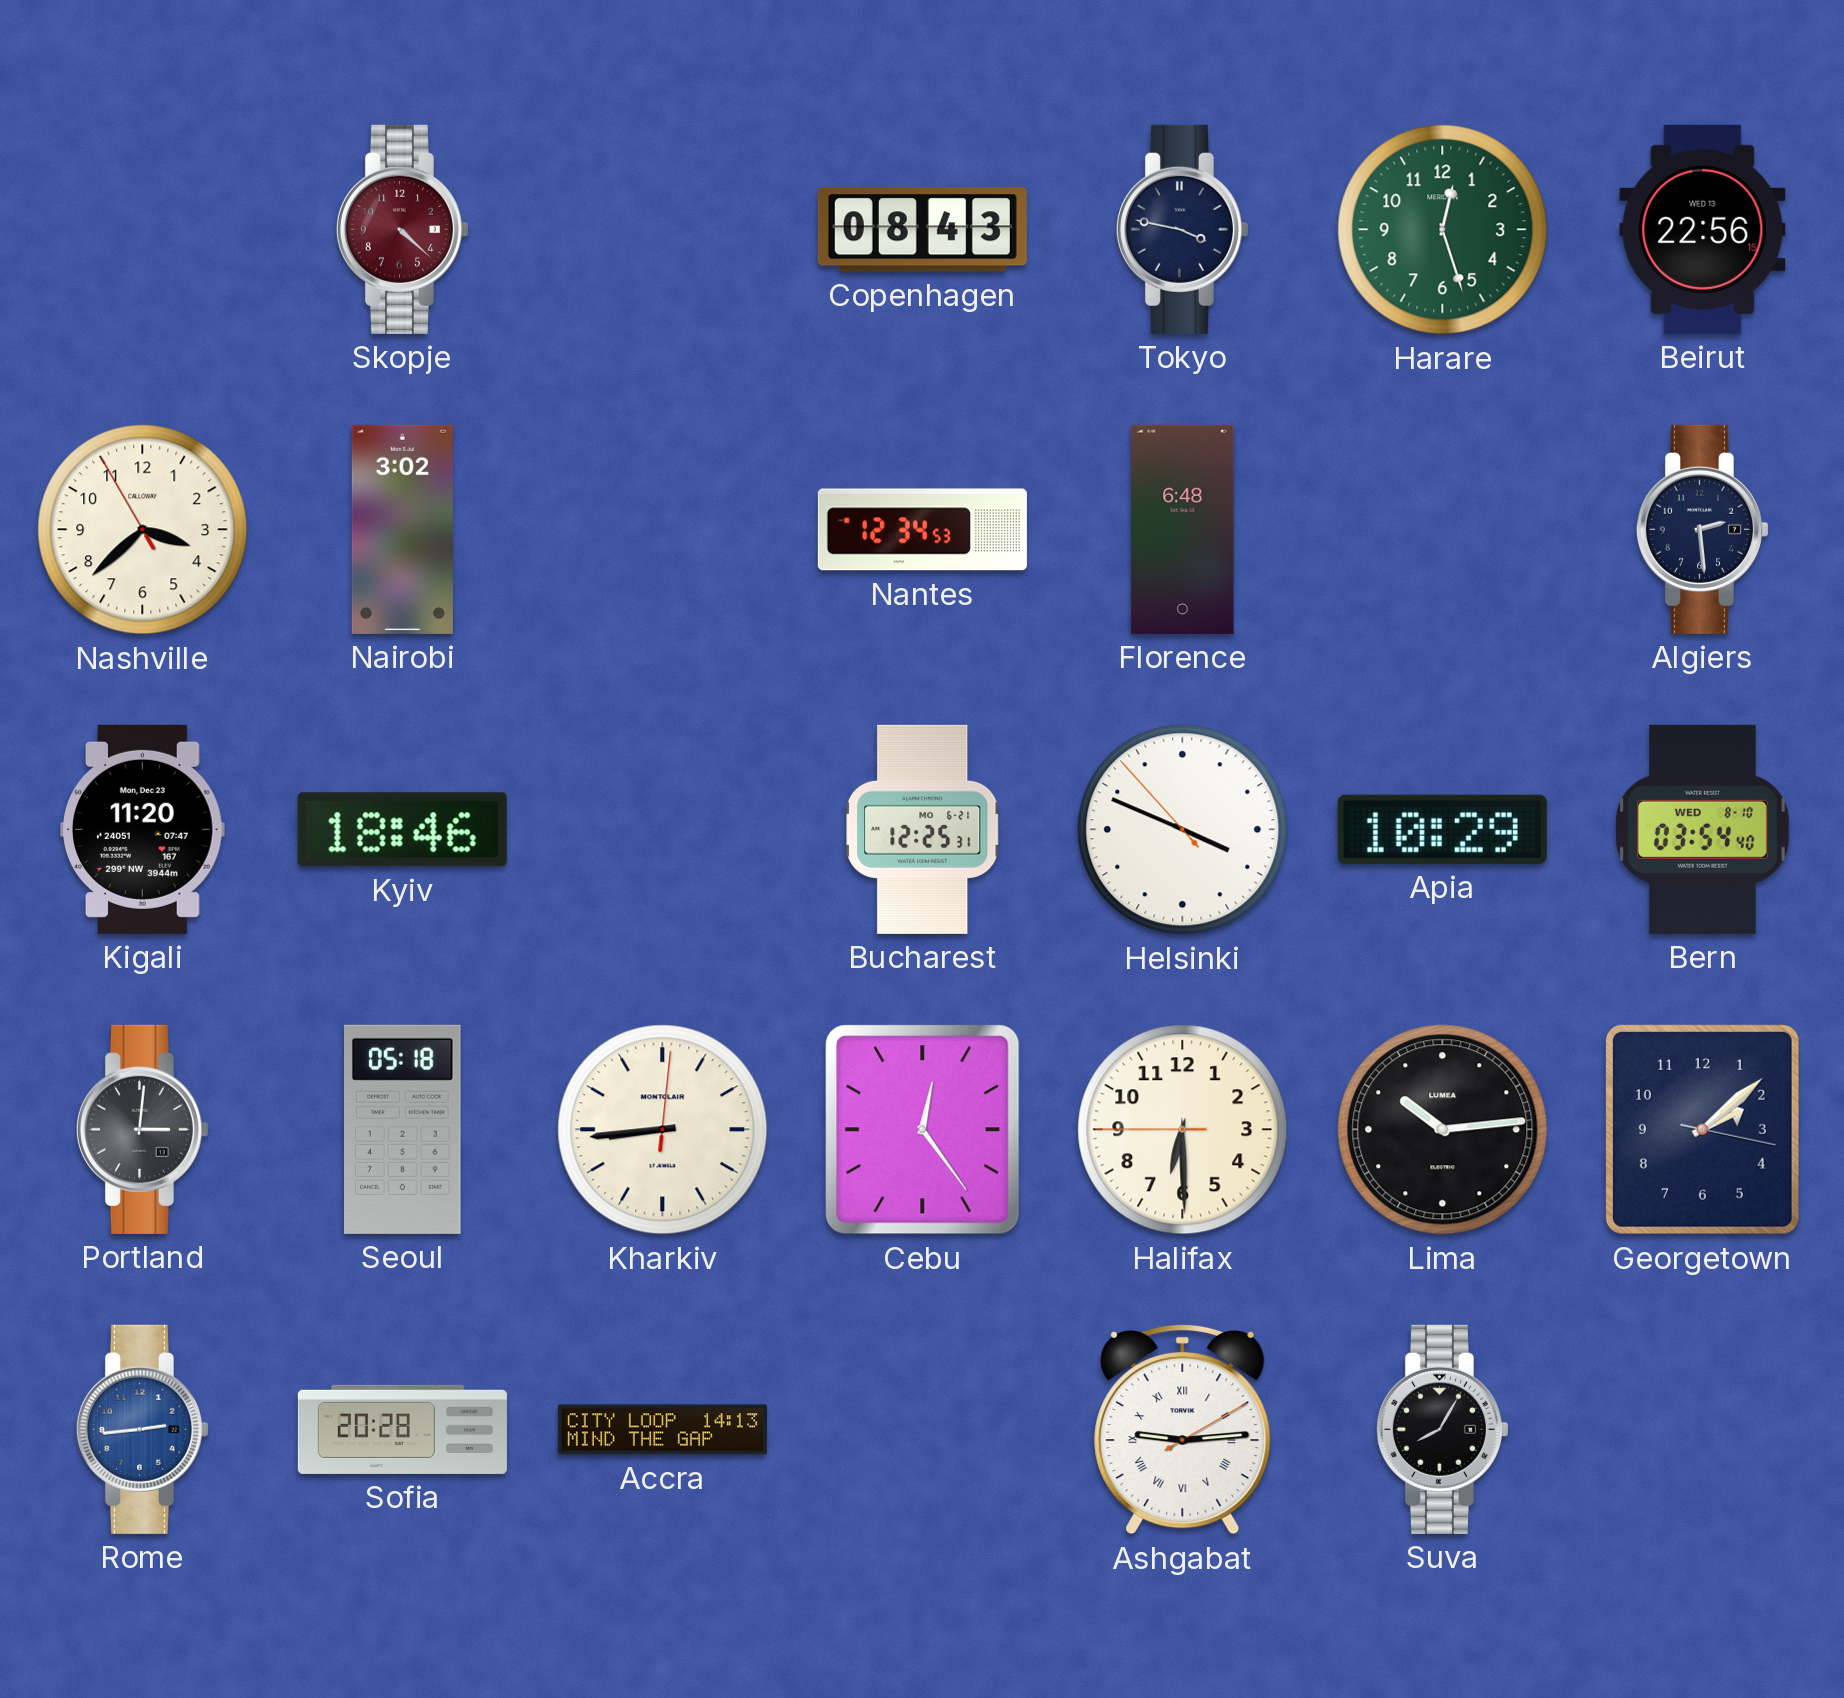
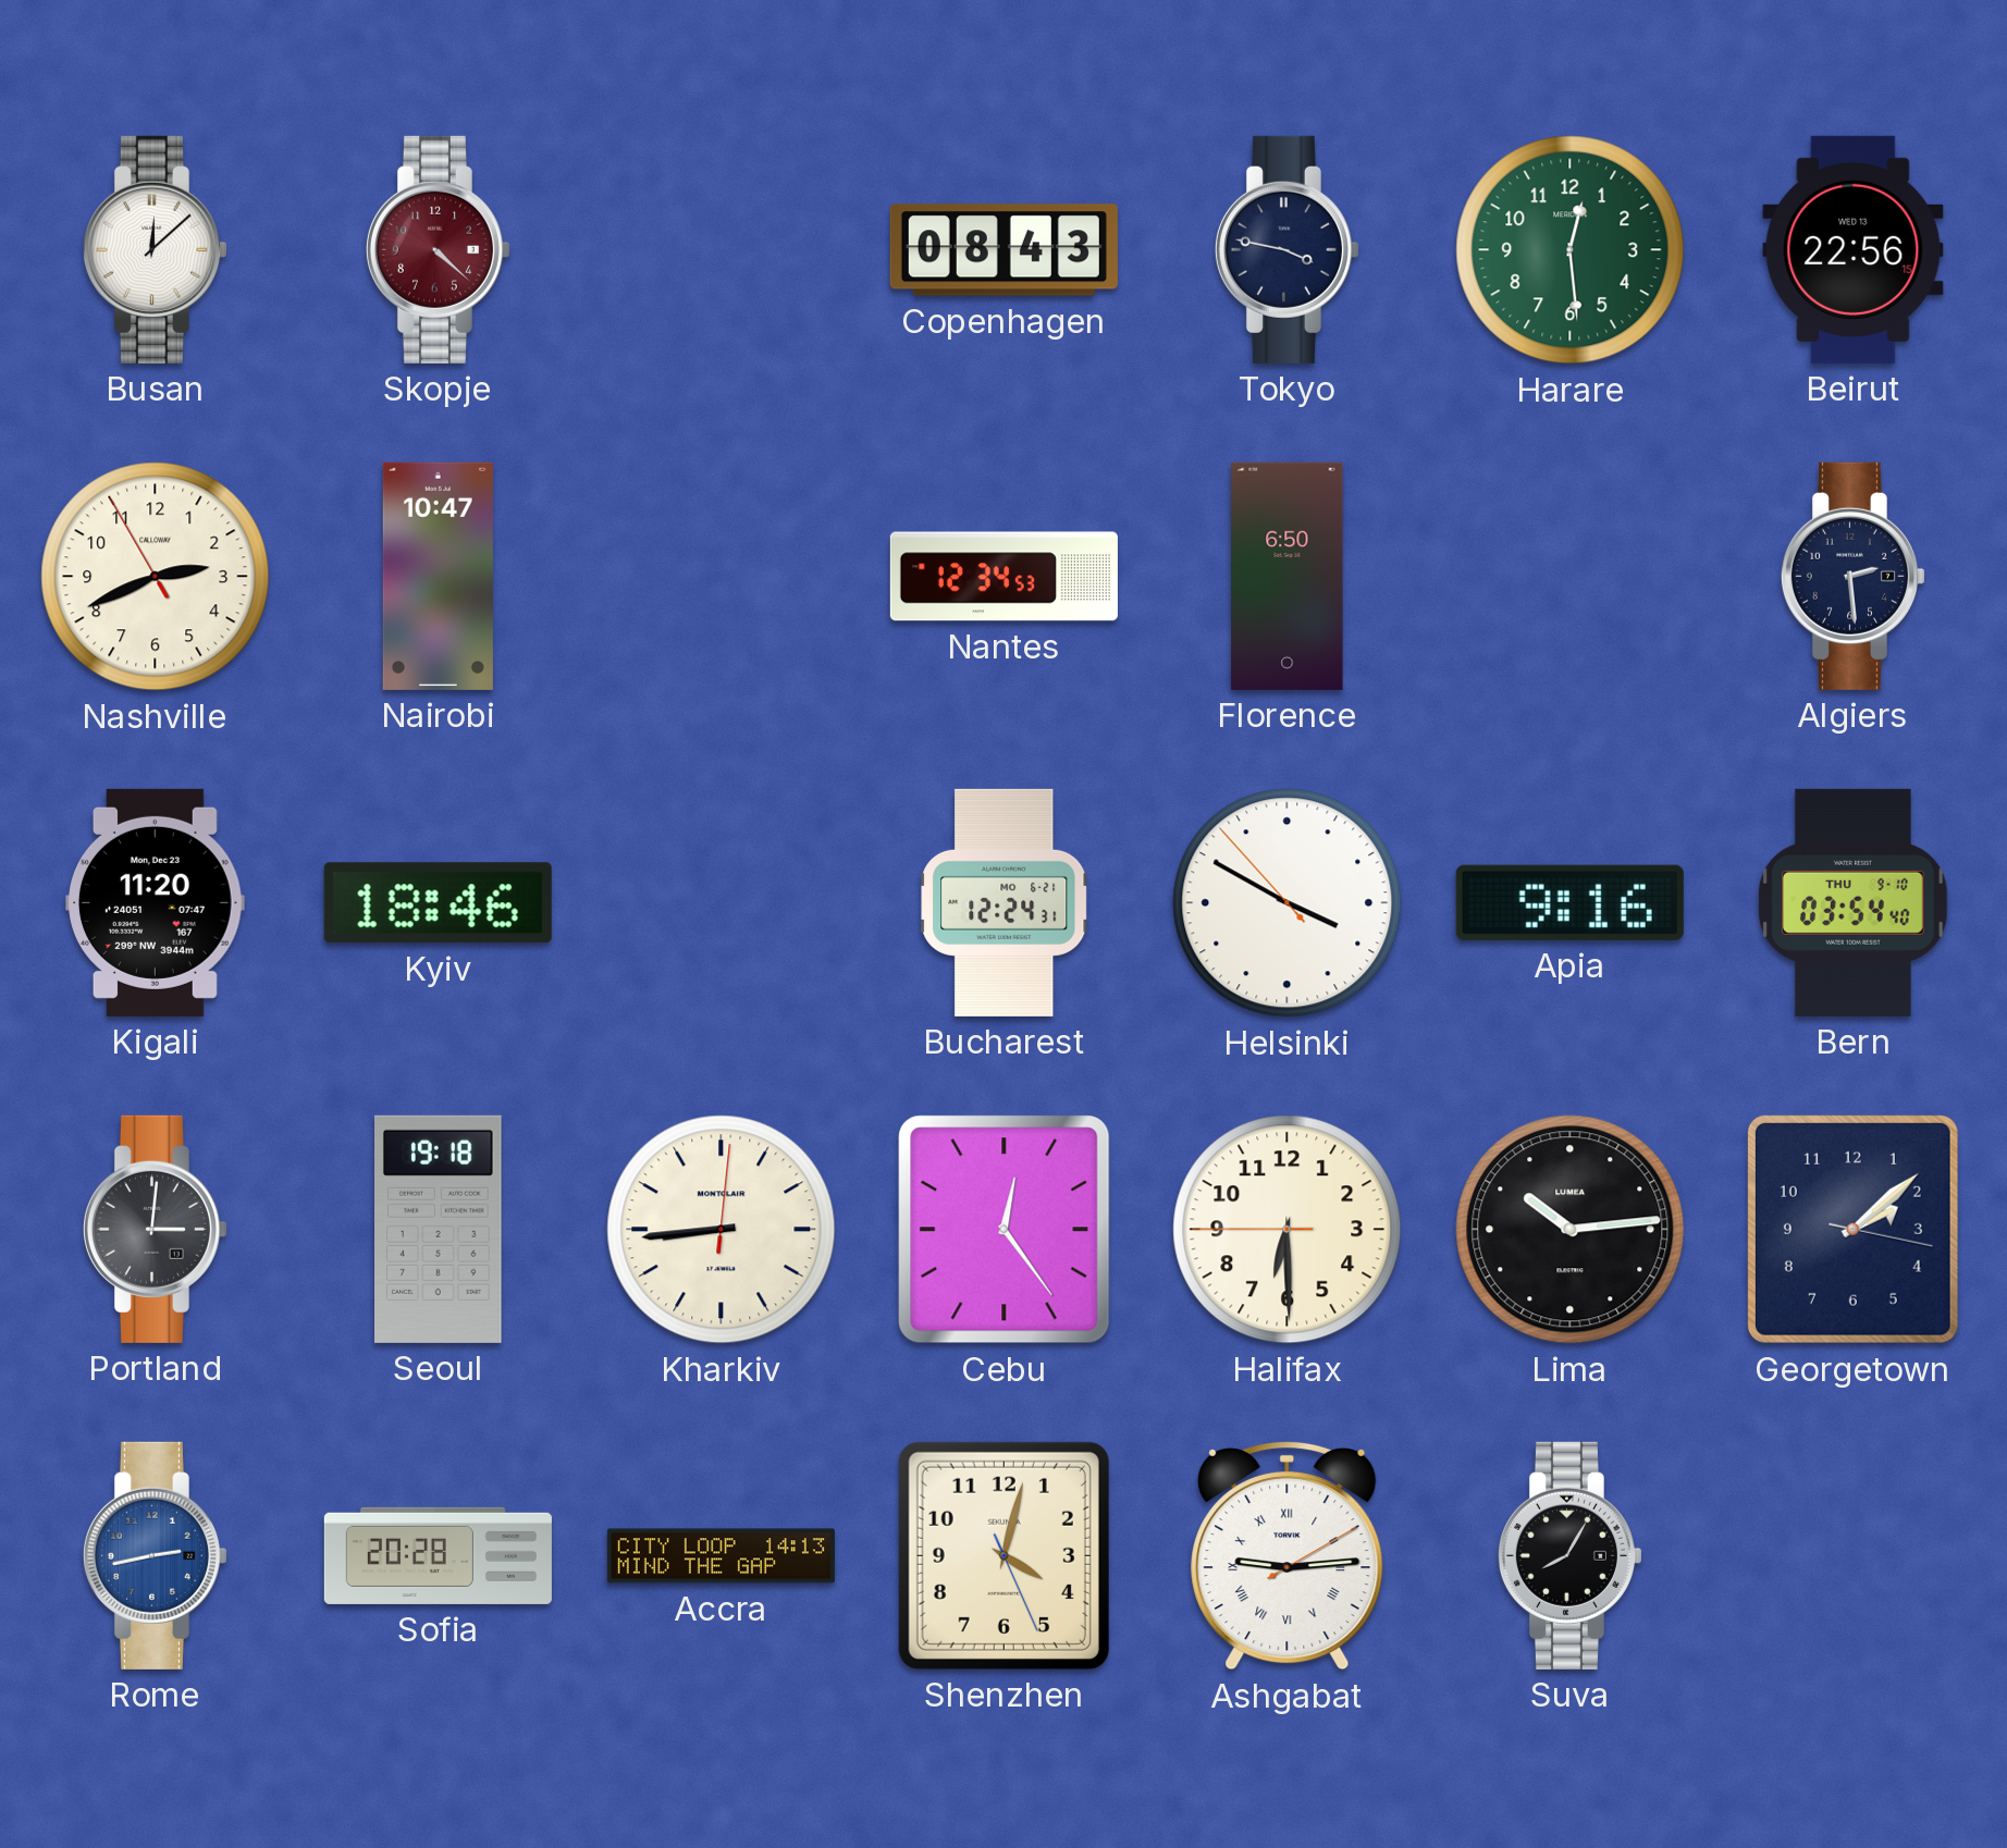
Busan: none -> 12:08 (155, 249)
Harare: 12:27 -> 12:29 (1571, 250)
Nashville: 3:37 -> 2:40 (156, 577)
Nairobi: 3:02 -> 10:47 (438, 576)
Florence: 6:48 -> 6:50 (1288, 576)
Bucharest: 12:25 -> 12:24 (1005, 902)
Helsinki: 3:48 -> 3:49 (1288, 903)
Apia: 10:29 -> 9:16 (1569, 902)
Bern date: WED 8-10 -> THU 9-10 (1852, 902)
Seoul: 05:18 -> 19:18 (439, 1229)
Rome: 2:44 -> 2:43 (155, 1555)
Shenzhen: none -> 4:02 (1003, 1555)
